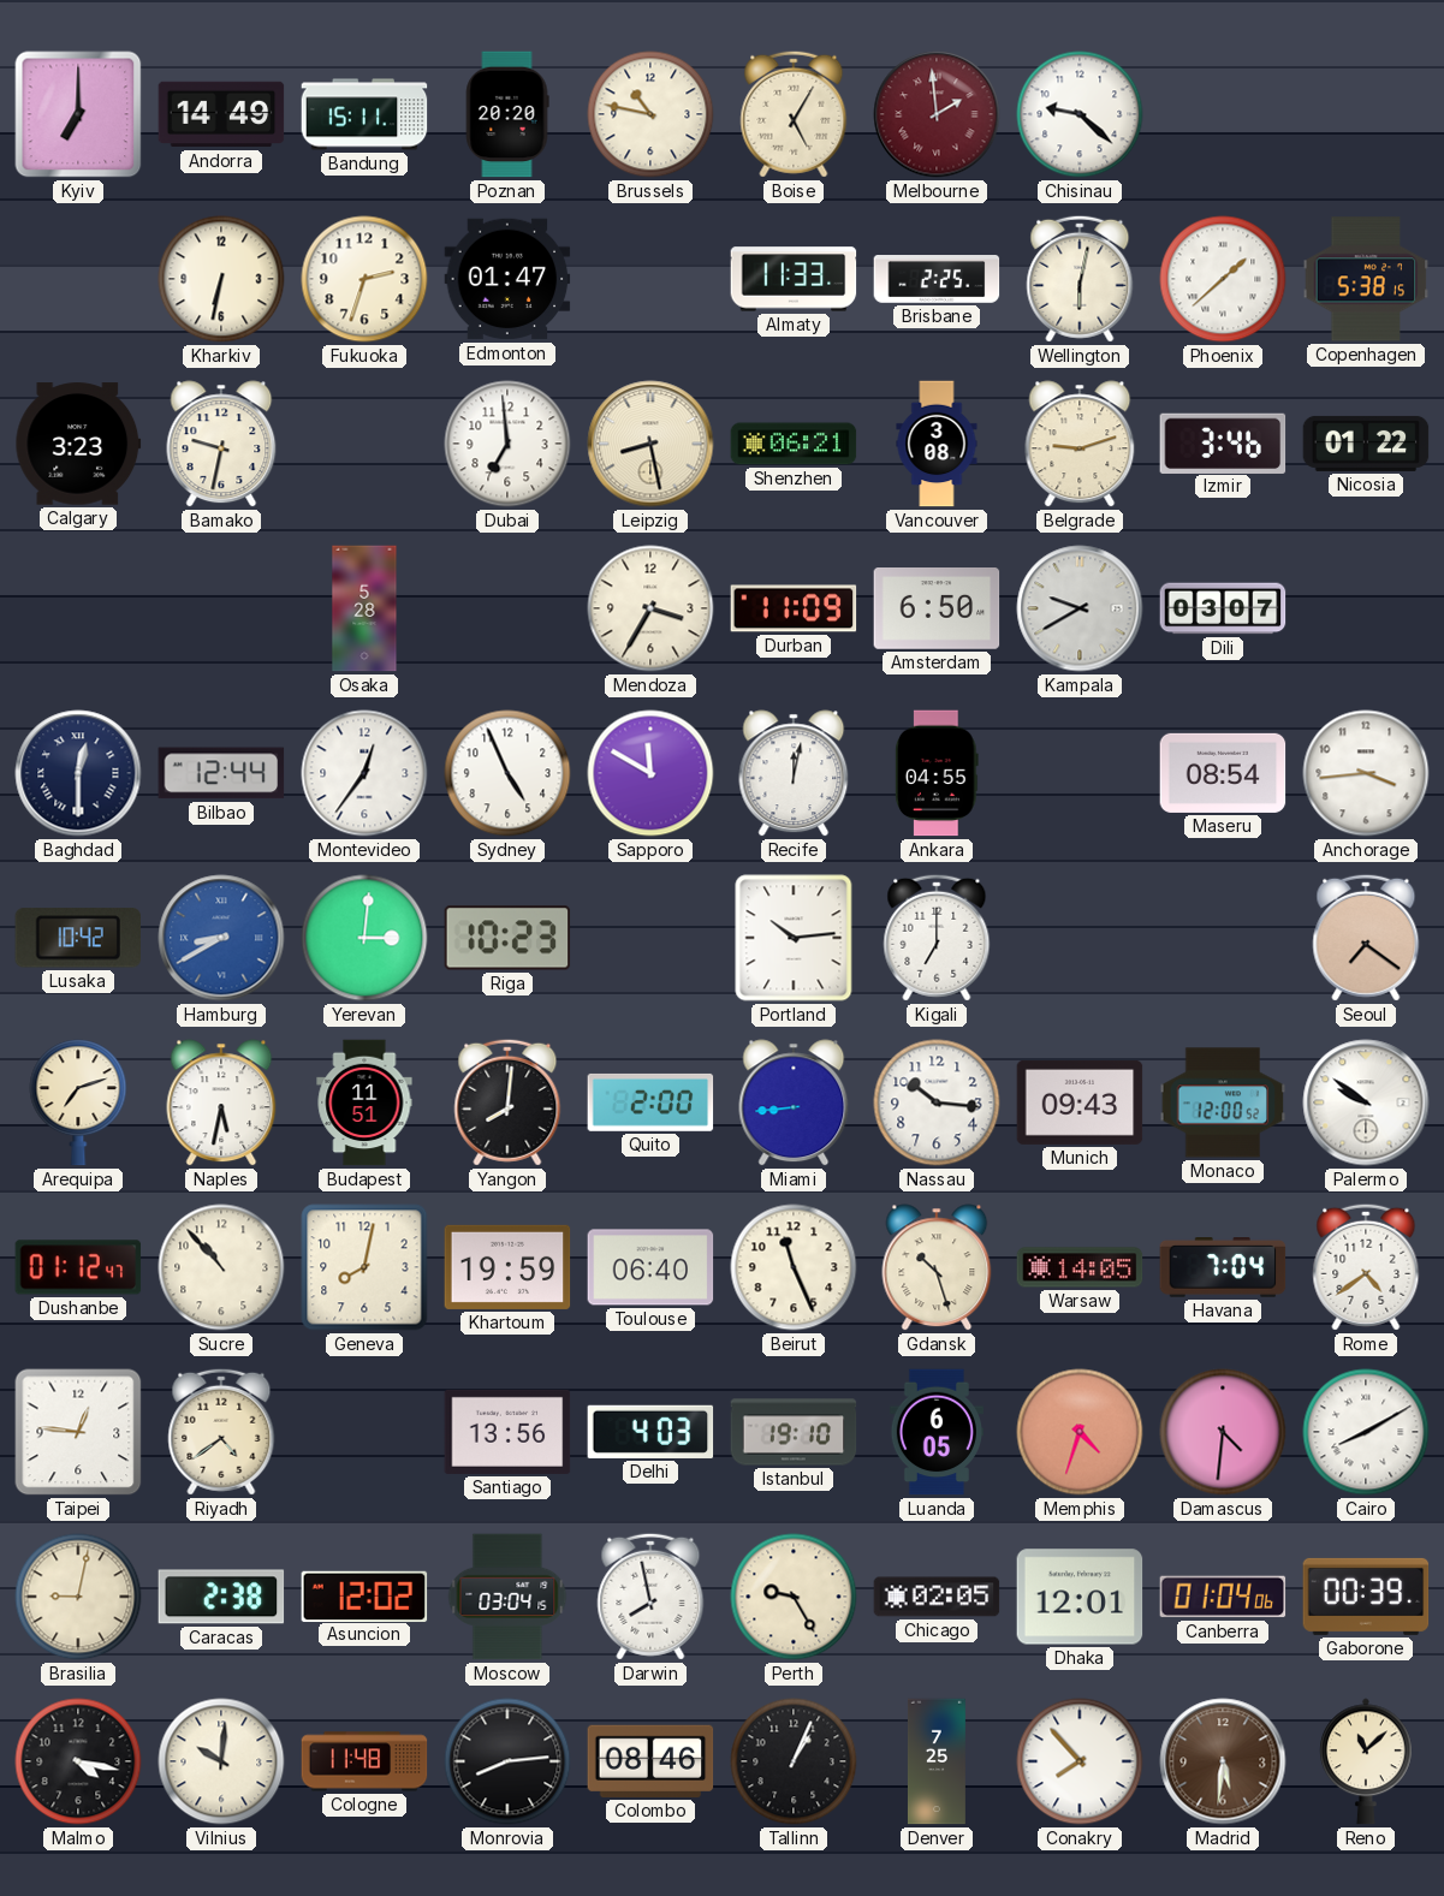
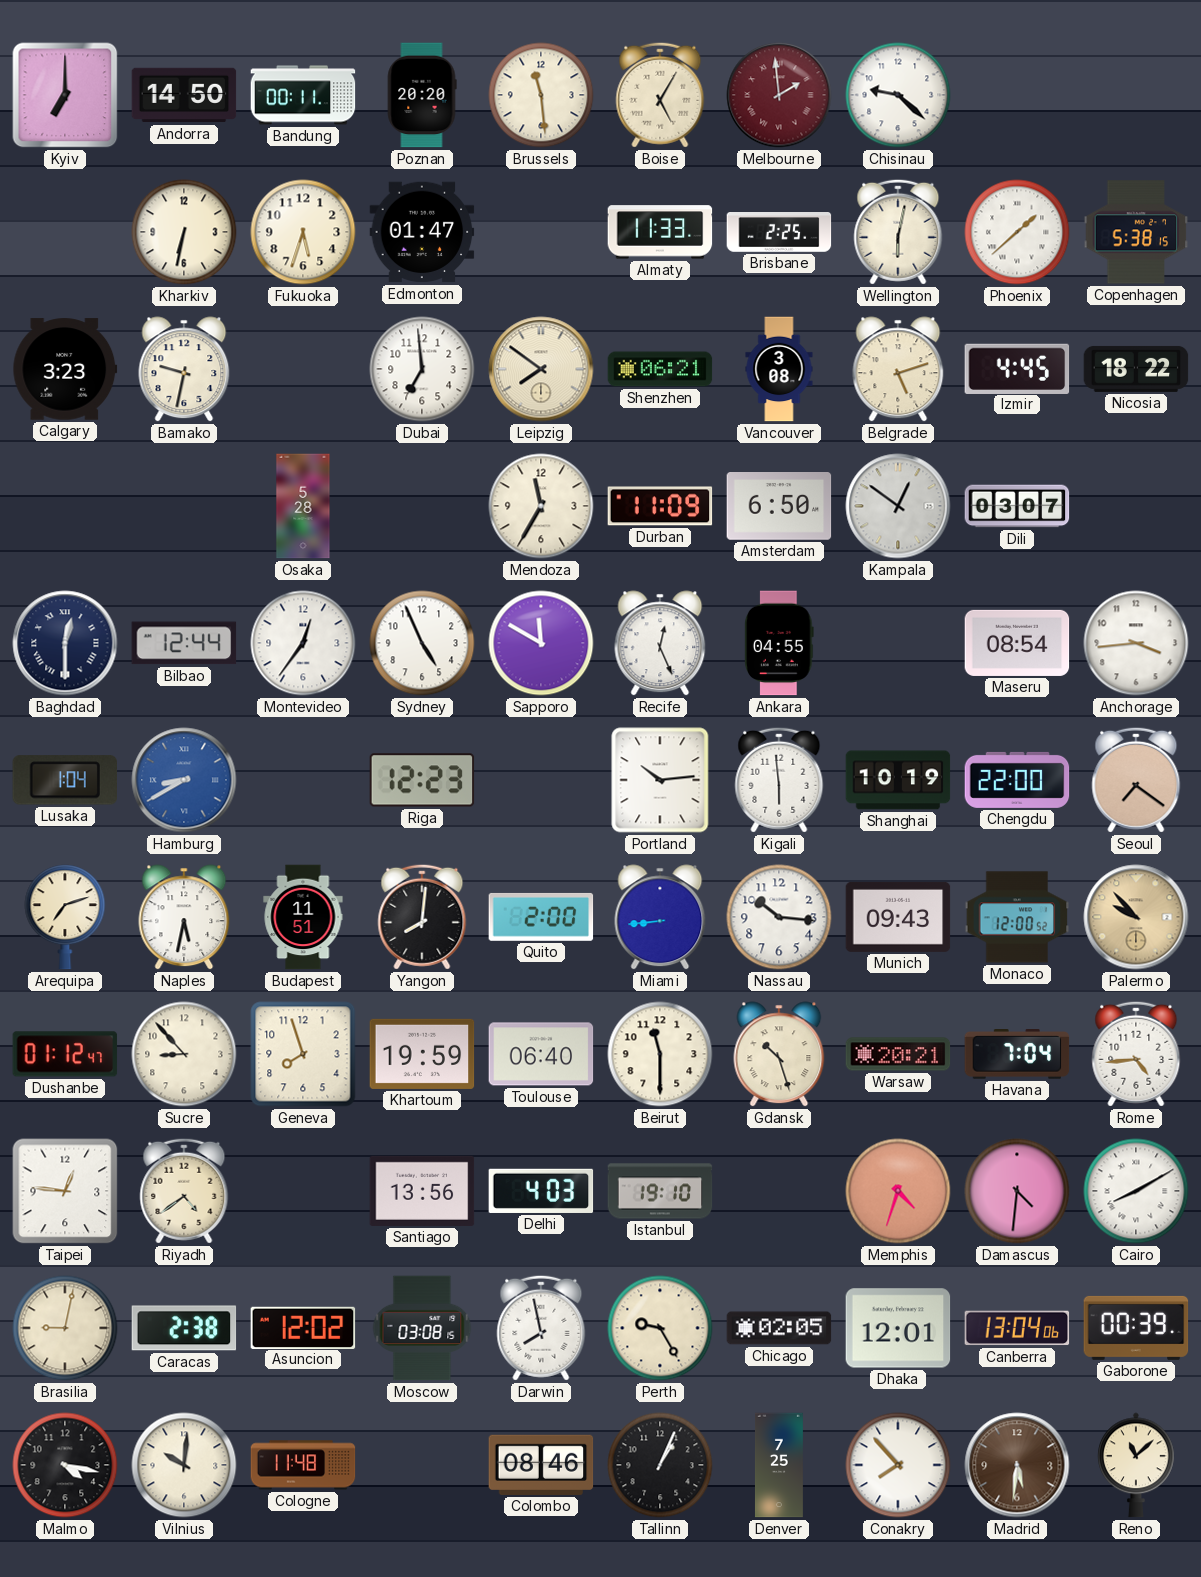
Andorra: 14:49 -> 14:50 (184, 95)
Bandung: 15:11 -> 00:11 (303, 95)
Brussels: 10:47 -> 11:29 (541, 95)
Fukuoka: 2:33 -> 5:33 (303, 232)
Leipzig: 8:28 -> 7:51 (541, 369)
Belgrade: 9:12 -> 5:12 (898, 369)
Izmir: 3:46 -> 4:45 (1017, 368)
Nicosia: 01:22 -> 18:22 (1136, 369)
Mendoza: 3:35 -> 11:35 (541, 506)
Kampala: 9:40 -> 12:51 (898, 506)
Recife: 12:02 -> 12:26 (660, 643)
Lusaka: 10:42 -> 1:04 (64, 780)
Yerevan: 3:01 -> none (364, 938)
Riga: 10:23 -> 12:23 (422, 780)
Kigali: 7:00 -> 5:59 (779, 780)
Shanghai: none -> 10:19 (898, 780)
Chengdu: none -> 22:00 (1017, 780)
Palermo: 9:51 -> 9:53 (1136, 917)
Palermo dial: white -> champagne (1136, 917)
Sucre: 10:53 -> 8:53 (184, 1054)
Geneva: 8:02 -> 7:57 (303, 1054)
Beirut: 11:26 -> 11:30 (660, 1054)
Warsaw: 14:05 -> 20:21 (898, 1054)
Rome: 4:39 -> 4:44 (1136, 1054)
Luanda: 6:05 -> none (937, 1432)
Moscow: 03:04 -> 03:08 (422, 1328)
Canberra: 01:04 -> 13:04 (1017, 1328)
Monrovia: 8:14 -> none (507, 1761)
